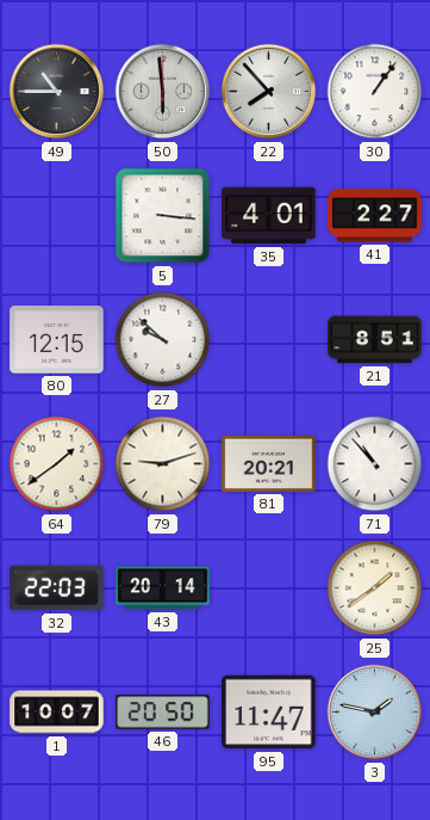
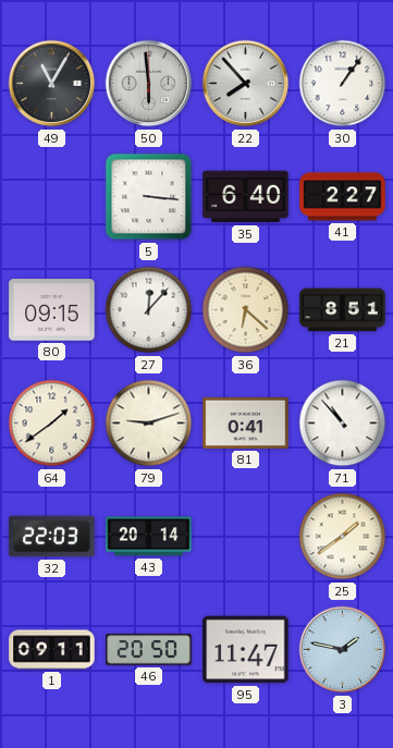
49: 10:45 -> 11:05 (52, 84)
35: 4:01 -> 6:40 (246, 197)
80: 12:15 -> 09:15 (52, 310)
27: 9:52 -> 12:07 (149, 310)
36: none -> 6:22 (246, 310)
81: 20:21 -> 0:41 (246, 422)
1: 10:07 -> 09:11 (52, 650)
